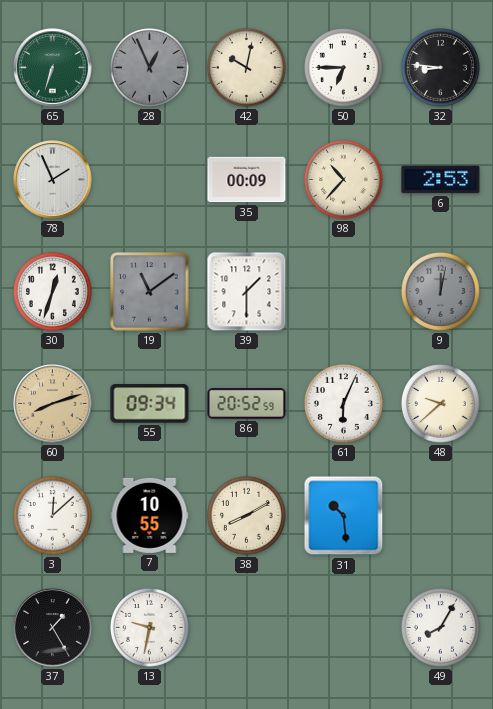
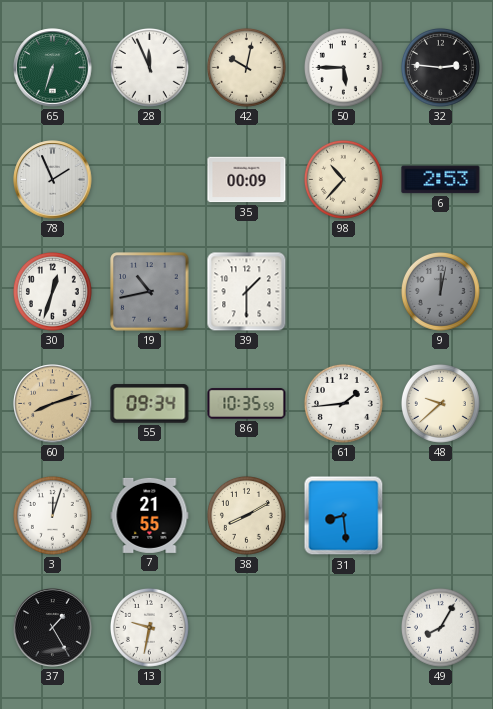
28: 12:56 -> 11:56 (149, 67)
28 dial: grey -> white (149, 67)
50: 6:45 -> 5:45 (343, 67)
32: 8:46 -> 2:46 (440, 67)
19: 11:09 -> 10:43 (150, 292)
86: 20:52 -> 10:35 (247, 404)
61: 6:04 -> 1:44 (343, 403)
3: 12:08 -> 12:03 (52, 515)
7: 10:55 -> 21:55 (150, 515)
31: 10:29 -> 8:29 (344, 516)
